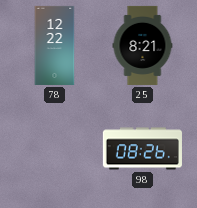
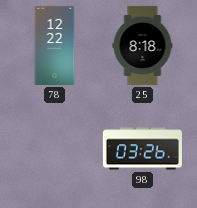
25: 8:21 -> 8:18 (143, 45)
98: 08:26 -> 03:26 (142, 149)
